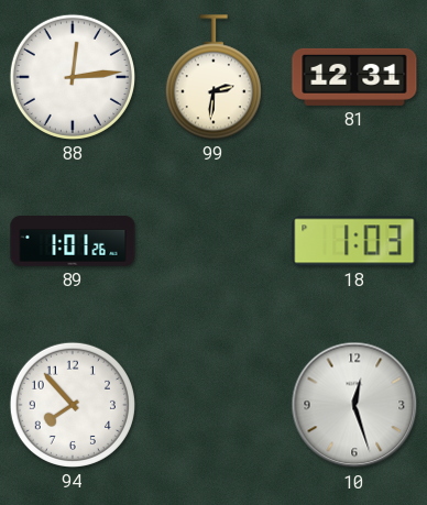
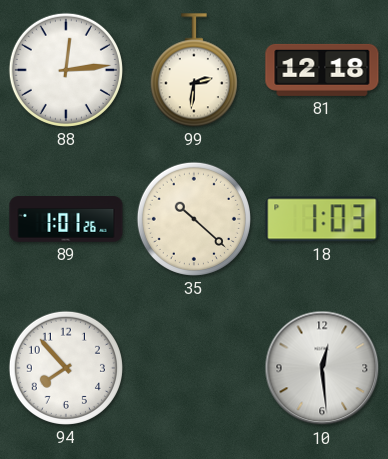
81: 12:31 -> 12:18 (322, 70)
35: none -> 10:22 (194, 219)
10: 12:27 -> 12:29 (322, 368)
